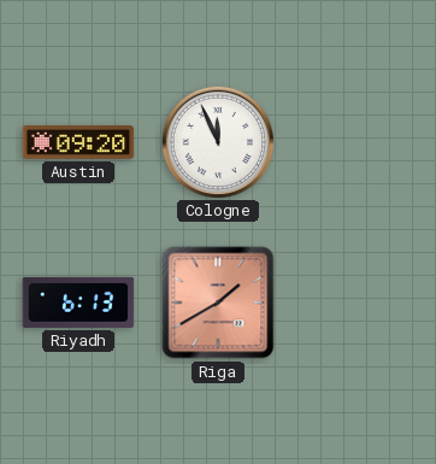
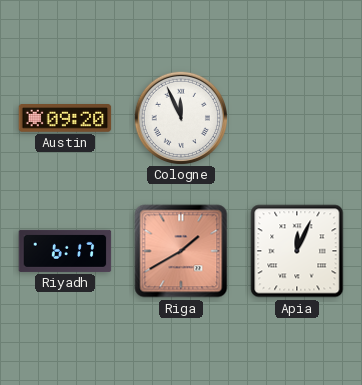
Riyadh: 6:13 -> 6:17 (65, 251)
Apia: none -> 12:04 (297, 251)
